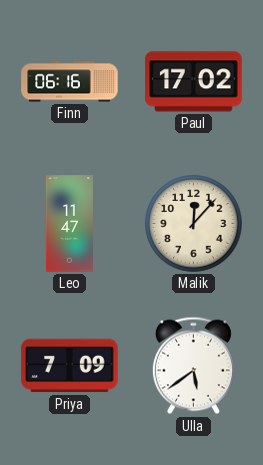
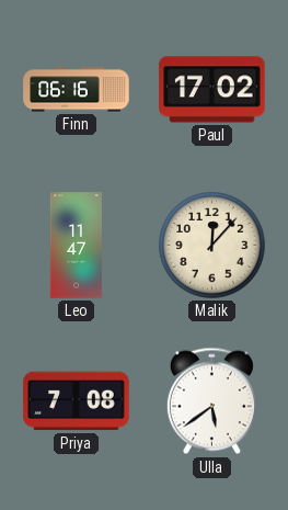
Priya: 7:09 -> 7:08 (77, 401)
